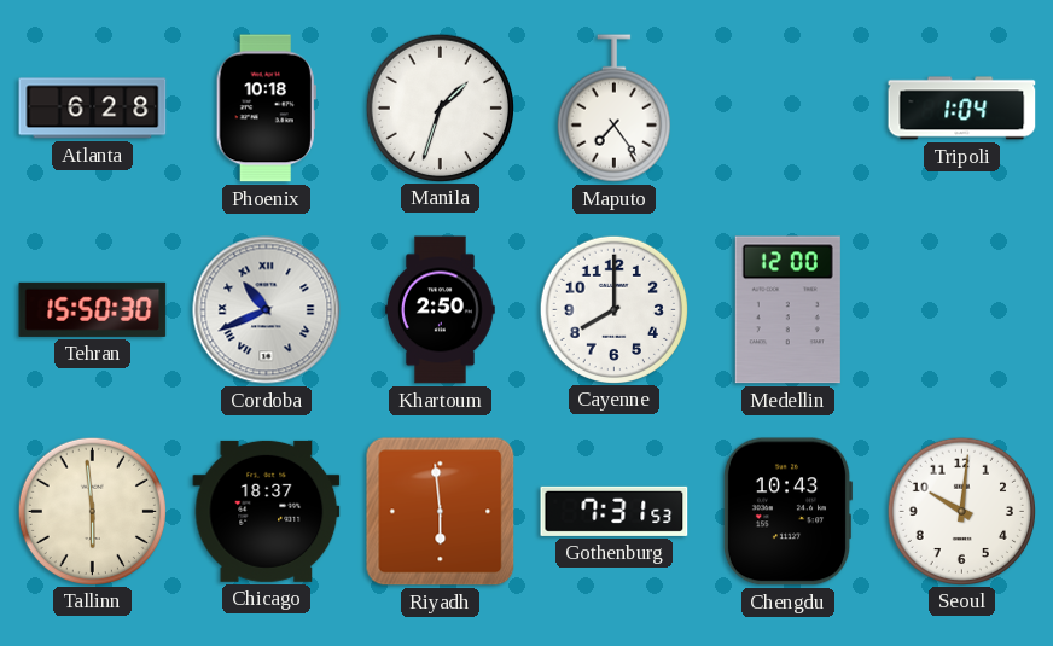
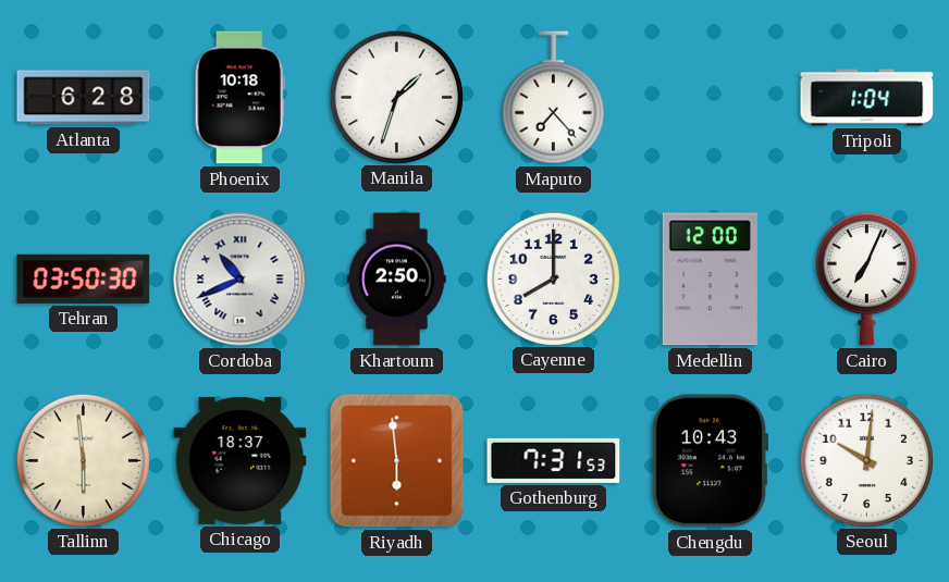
Maputo: 7:24 -> 7:23 (553, 98)
Tehran: 15:50 -> 03:50 (84, 278)
Cairo: none -> 7:04 (866, 278)
